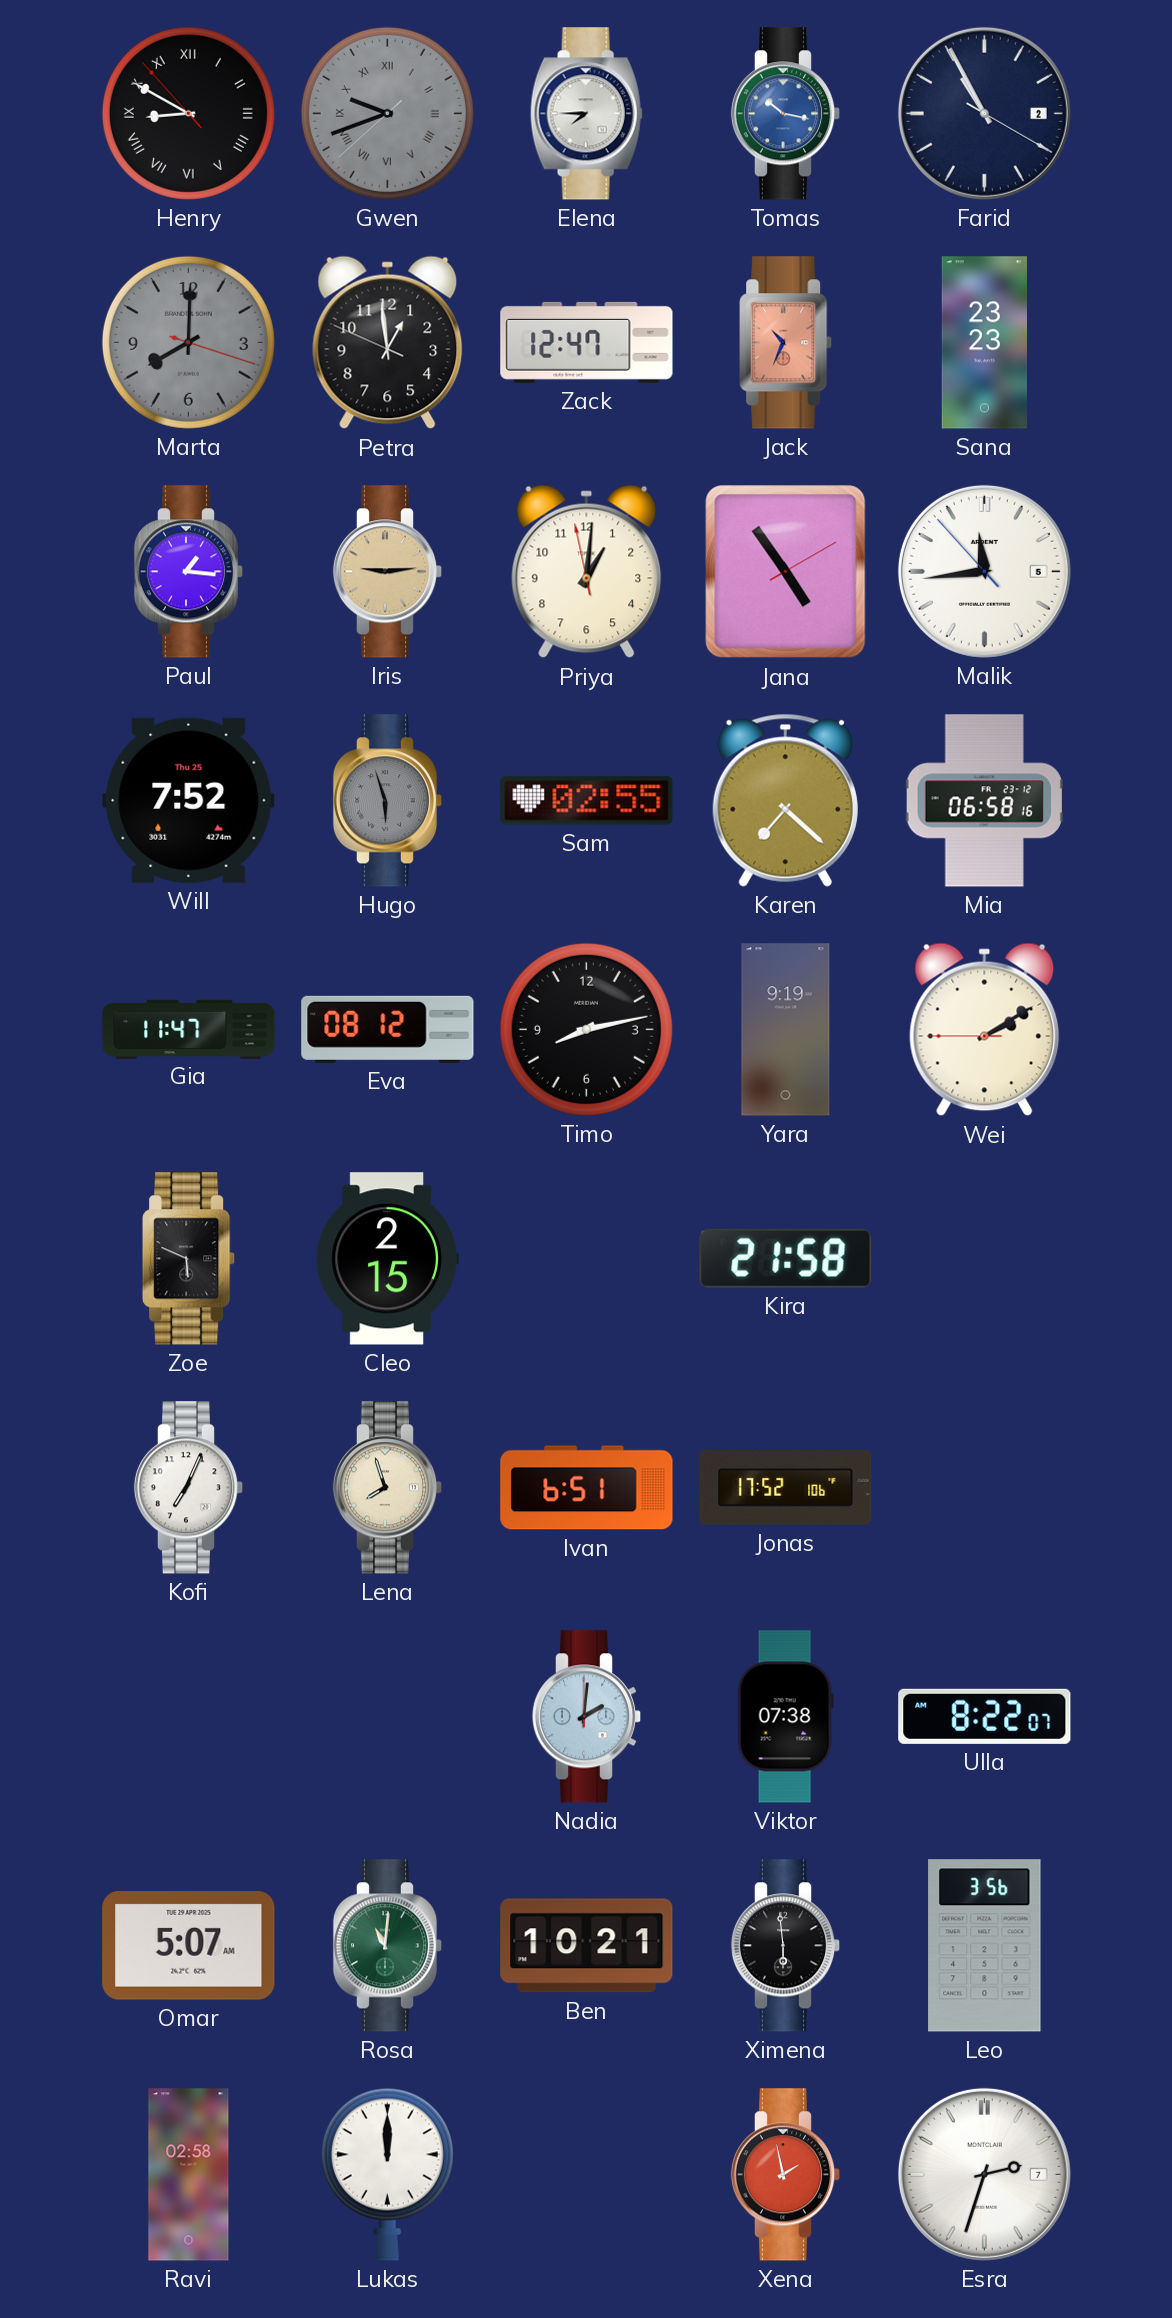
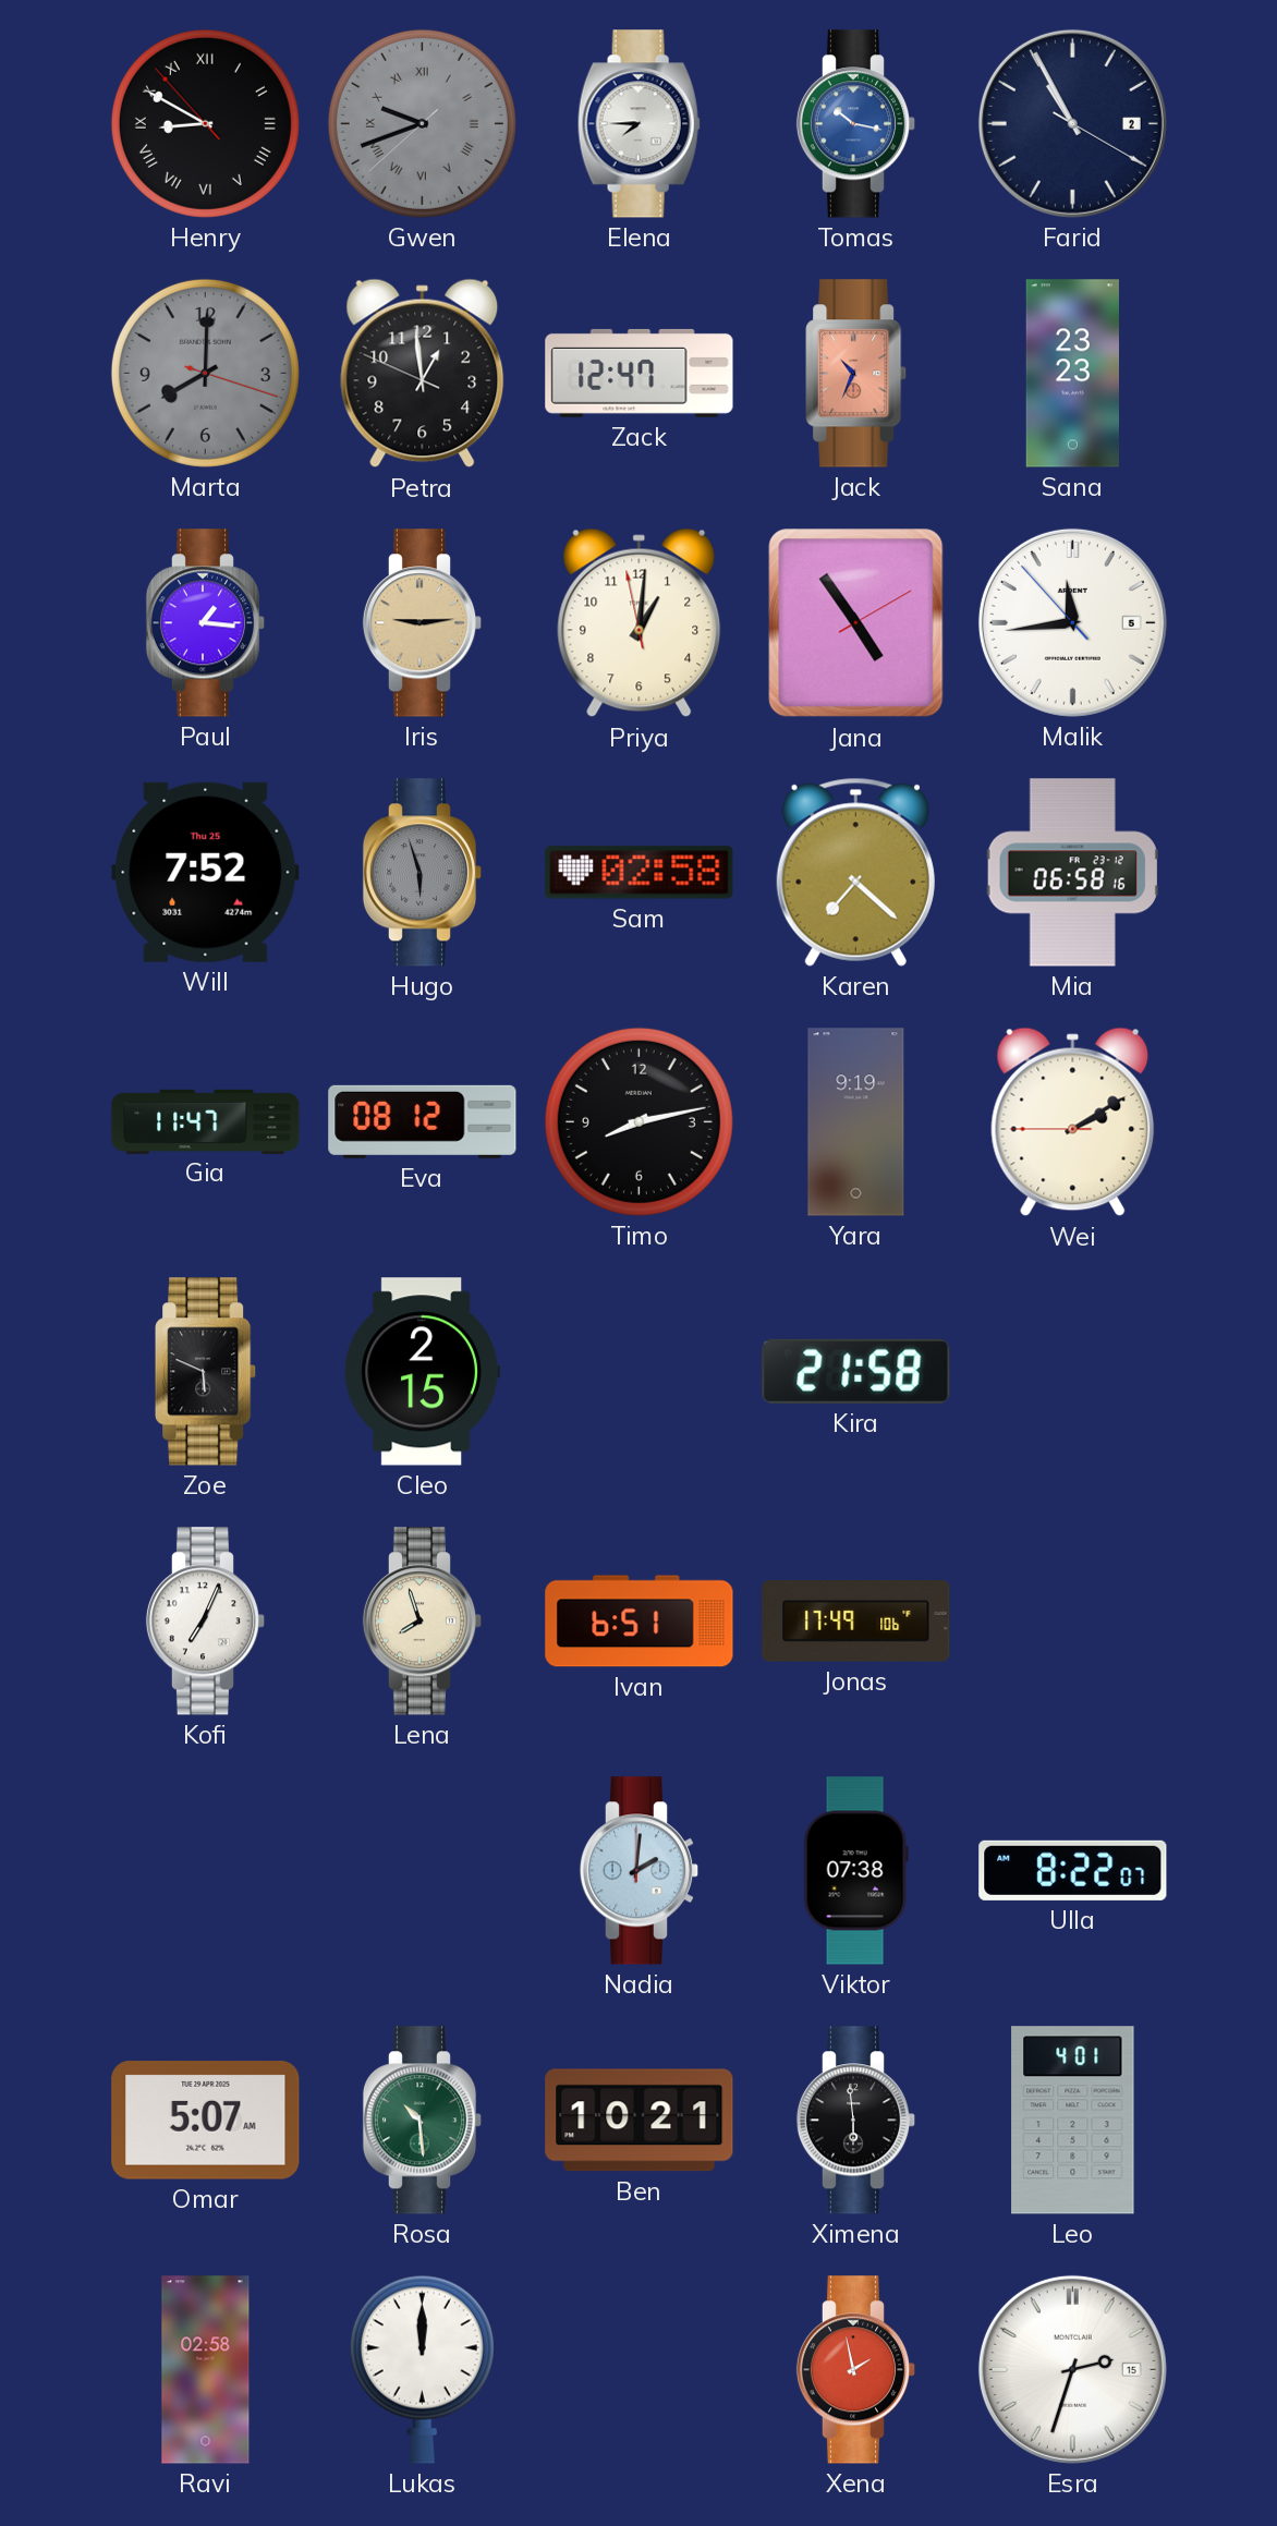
Sam: 02:55 -> 02:58 (640, 873)
Jonas: 17:52 -> 17:49 (856, 1622)
Rosa: 11:01 -> 10:29 (423, 2121)
Leo: 3:56 -> 4:01 (1073, 2121)
Esra date: 7 -> 15 (1072, 2369)
